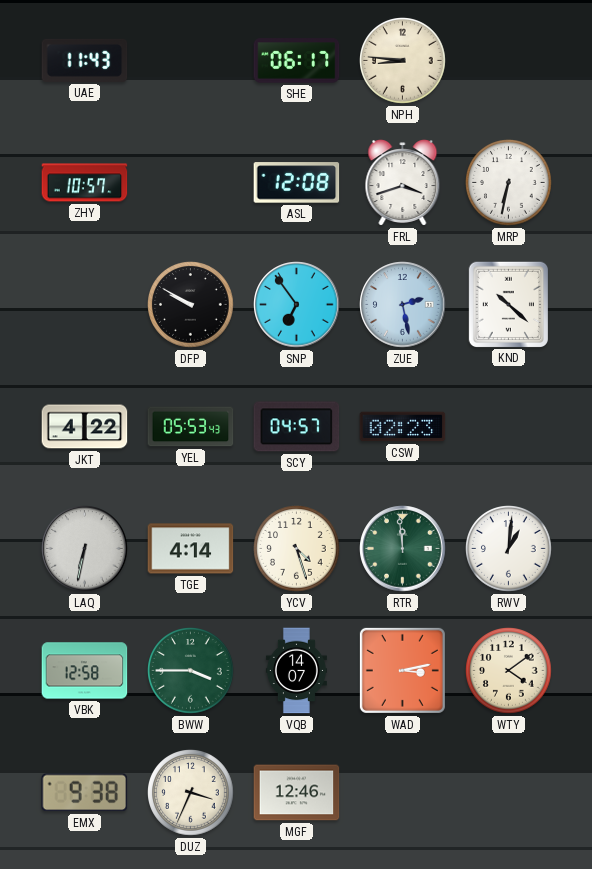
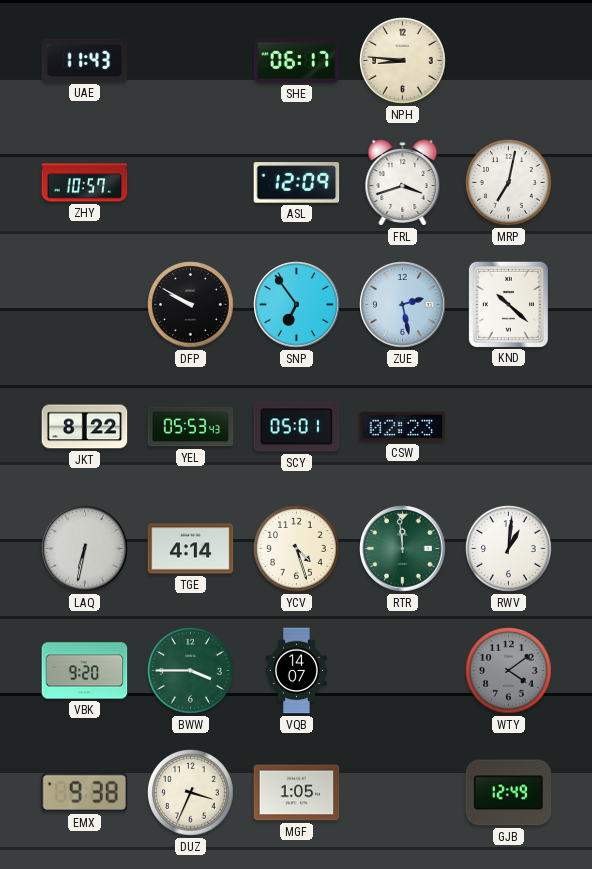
ASL: 12:08 -> 12:09 (297, 183)
MRP: 6:32 -> 7:02 (509, 183)
JKT: 4:22 -> 8:22 (85, 427)
SCY: 04:57 -> 05:01 (297, 427)
VBK: 12:58 -> 9:20 (85, 671)
WAD: 3:13 -> none (402, 670)
WTY dial: cream -> grey (509, 671)
MGF: 12:46 -> 1:05 (297, 793)
GJB: none -> 12:49 (509, 793)
